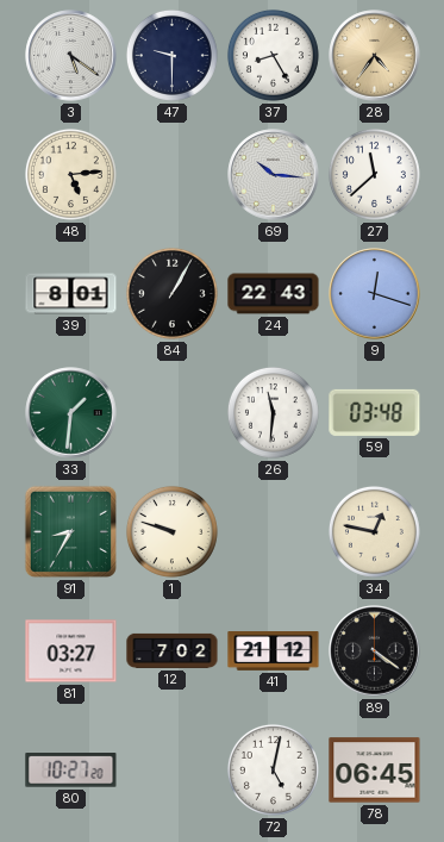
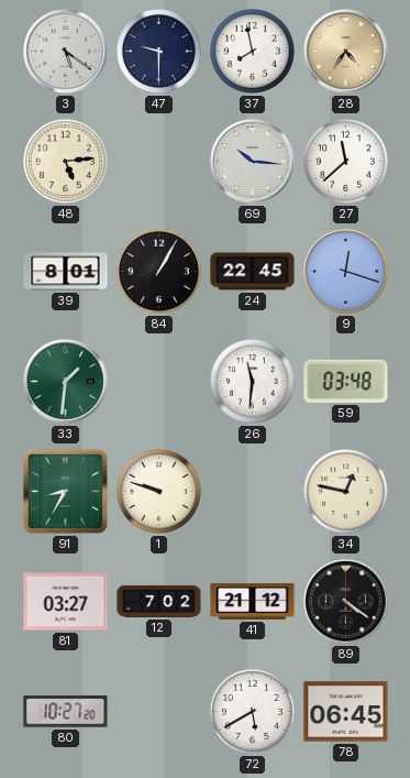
37: 8:25 -> 7:58 (252, 51)
24: 22:43 -> 22:45 (253, 272)
72: 5:02 -> 5:40 (252, 711)
